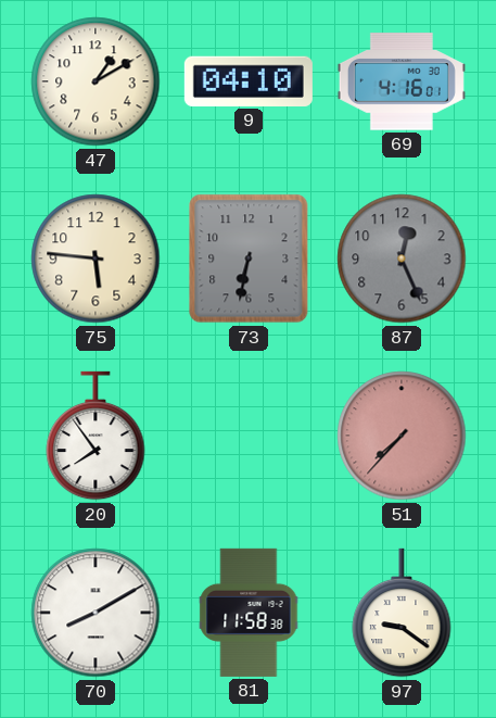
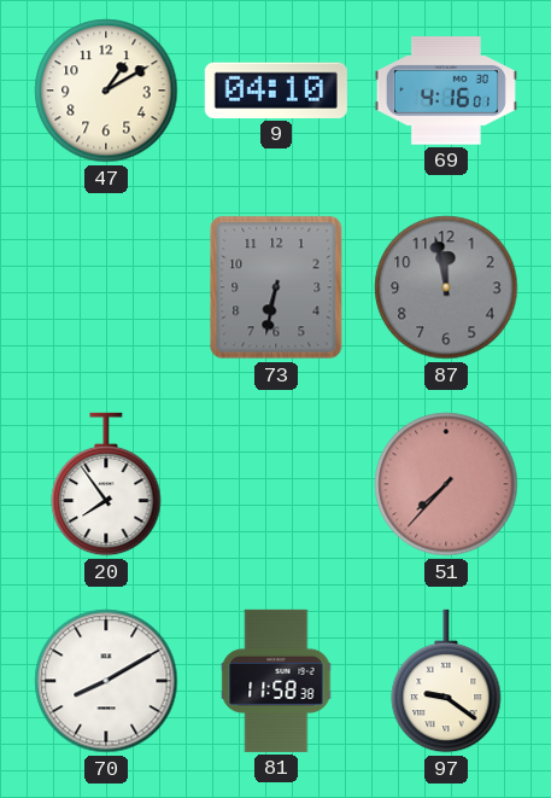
75: 5:46 -> none (96, 259)
87: 12:26 -> 11:58 (446, 287)
